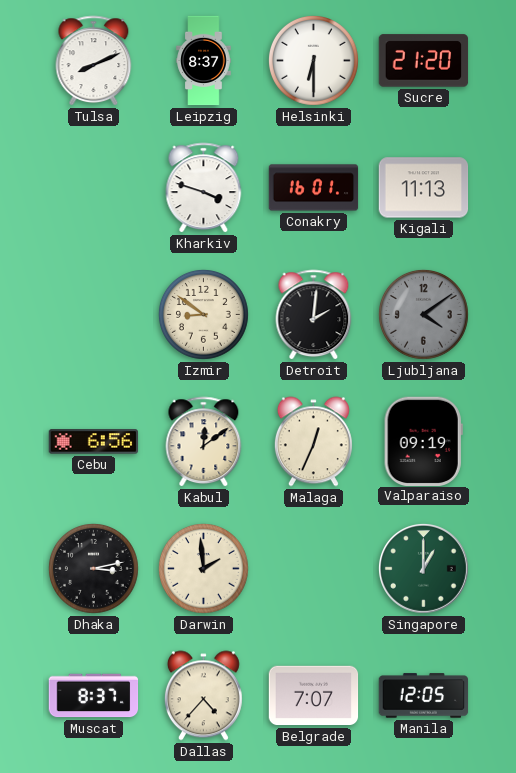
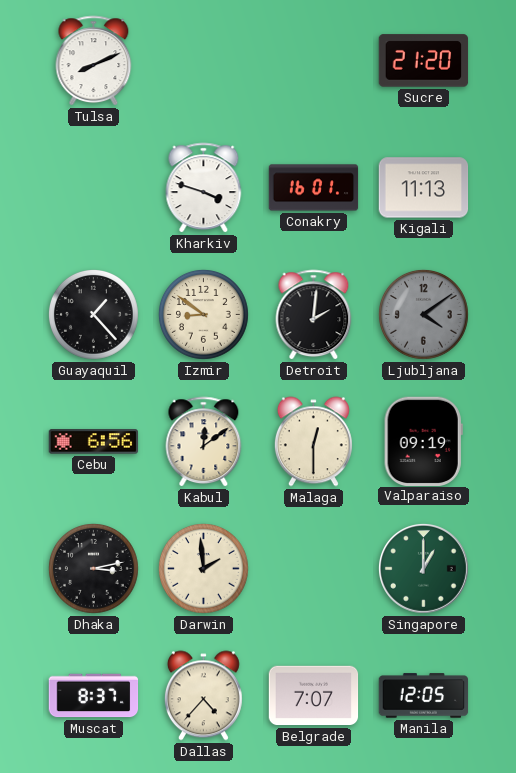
Leipzig: 8:37 -> none (204, 61)
Helsinki: 6:30 -> none (314, 61)
Guayaquil: none -> 1:23 (94, 315)
Malaga: 12:34 -> 12:30 (313, 442)
